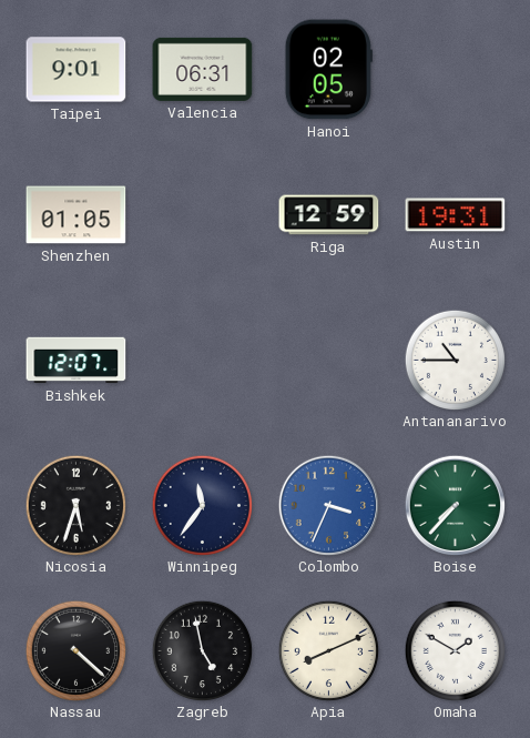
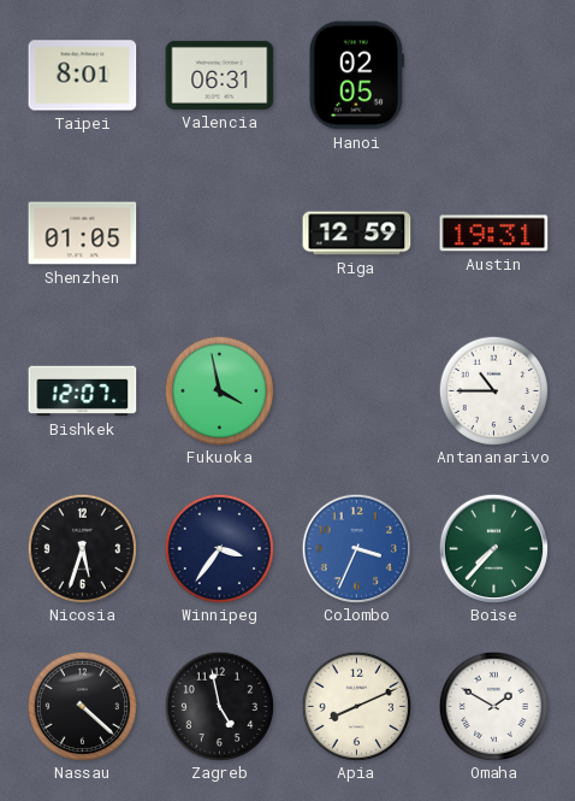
Taipei: 9:01 -> 8:01 (83, 76)
Fukuoka: none -> 3:58 (219, 390)
Winnipeg: 11:36 -> 3:36 (219, 548)
